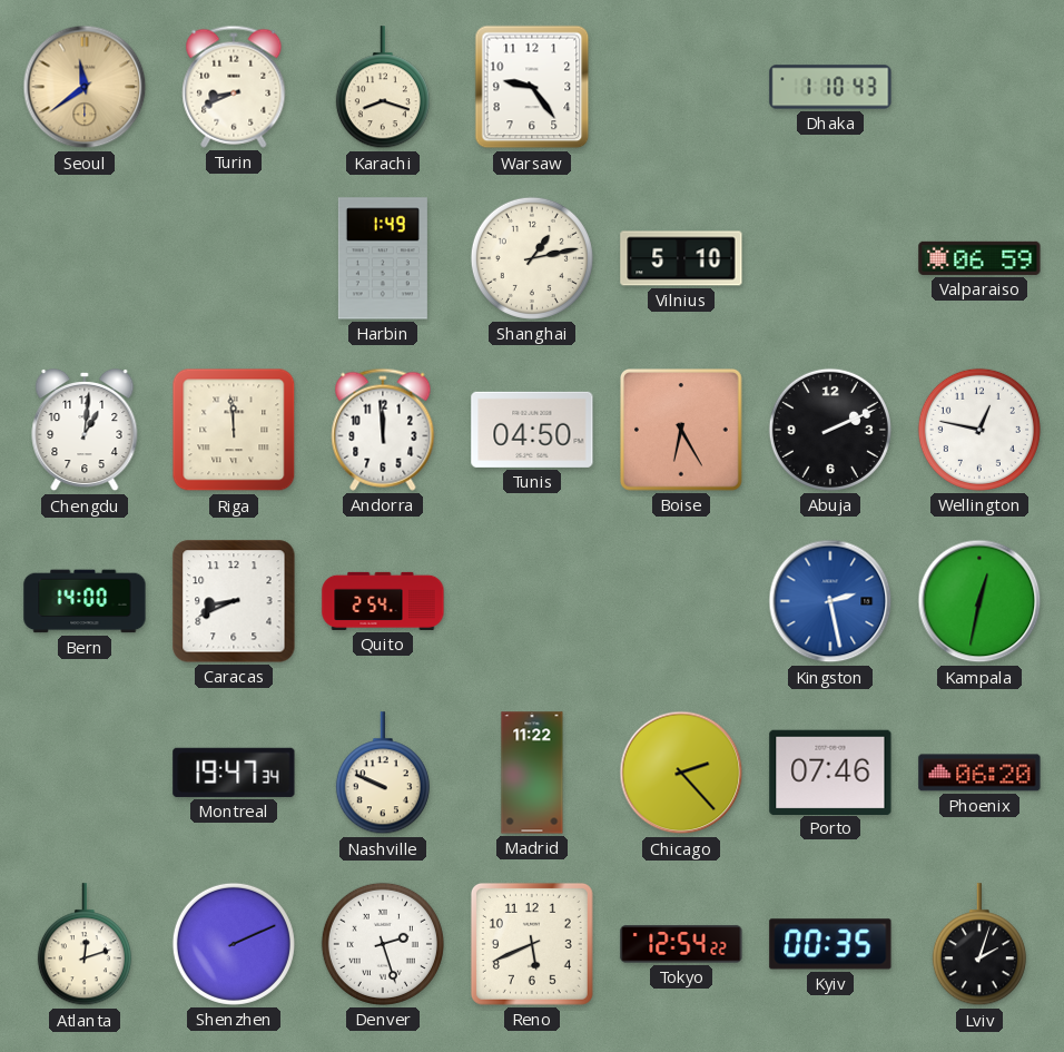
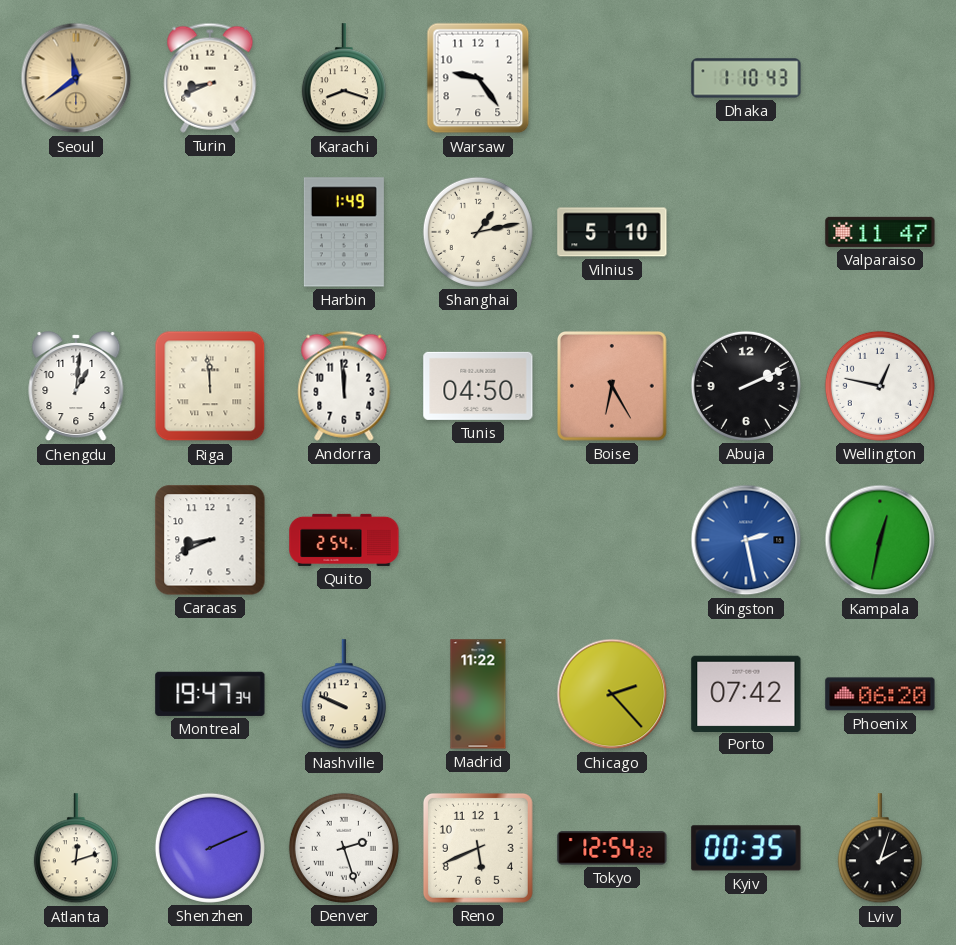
Valparaiso: 06:59 -> 11:47 (880, 232)
Bern: 14:00 -> none (85, 601)
Porto: 07:46 -> 07:42 (746, 693)
